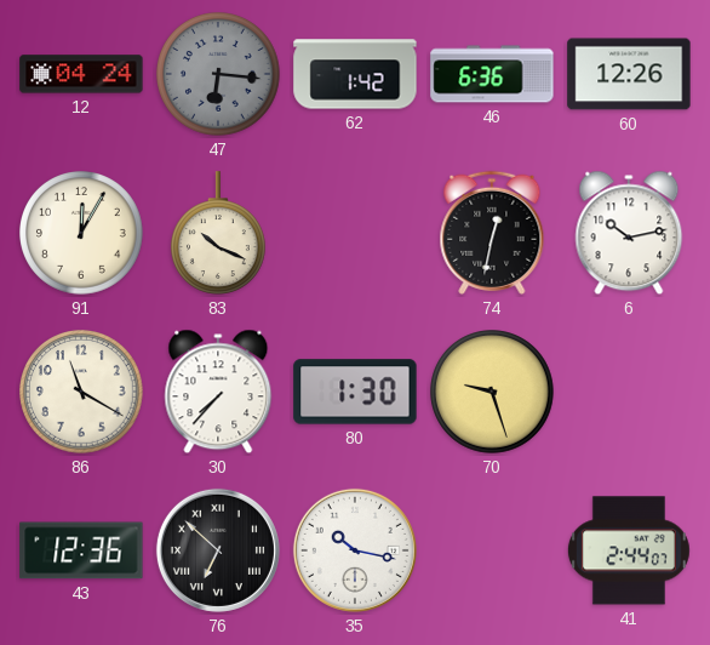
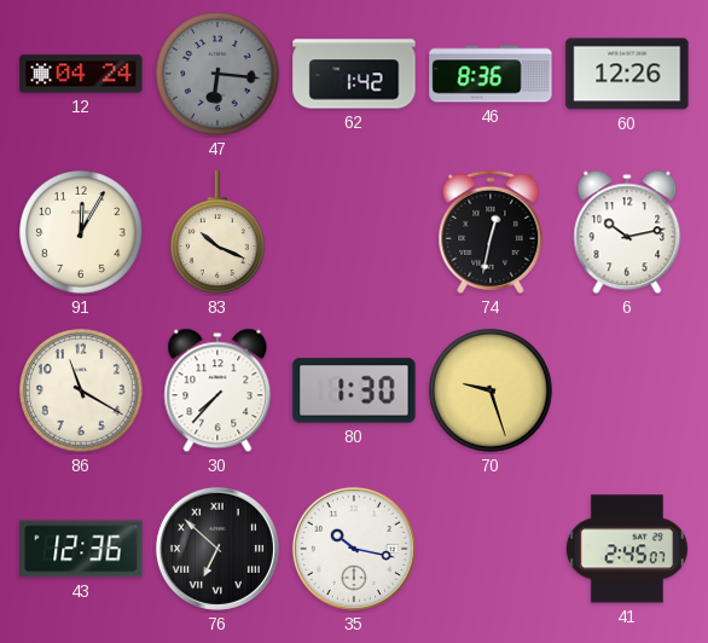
46: 6:36 -> 8:36 (491, 74)
41: 2:44 -> 2:45 (627, 549)
